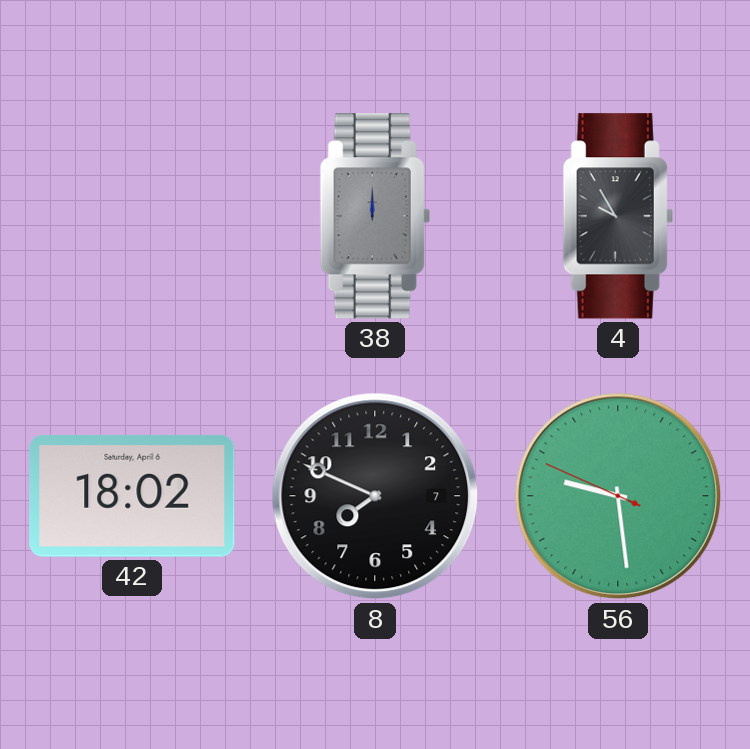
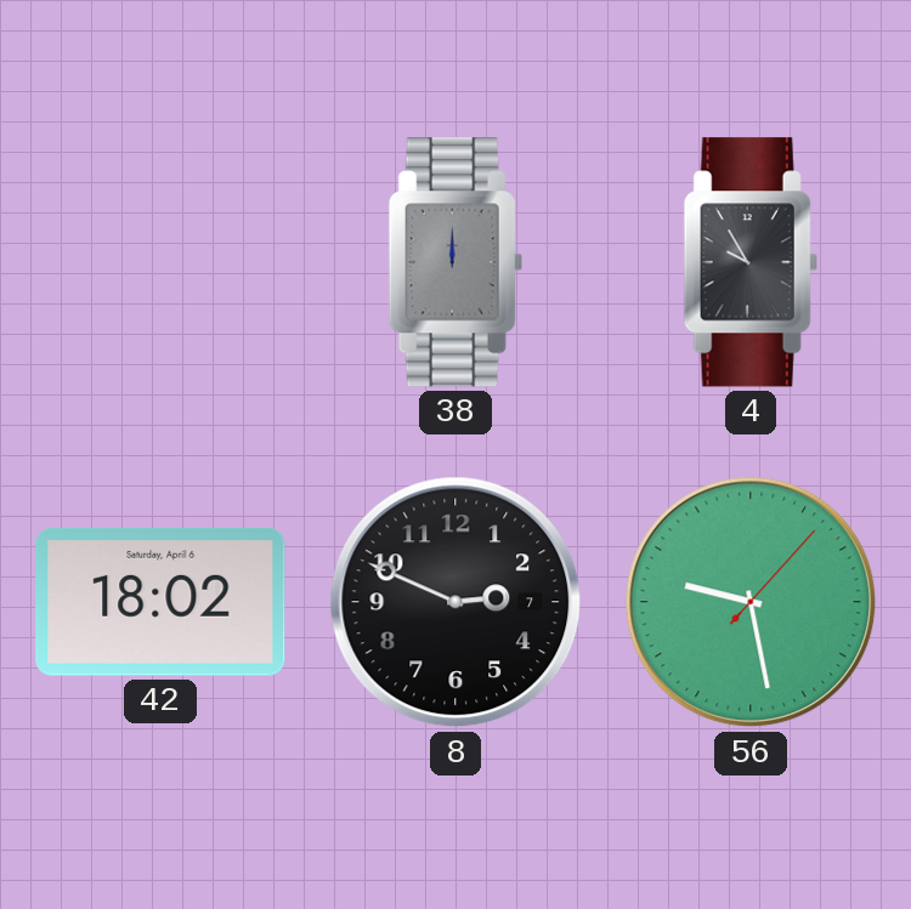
8: 7:49 -> 2:49 (455, 602)
56: 9:28:49 -> 9:28:07 (751, 602)
